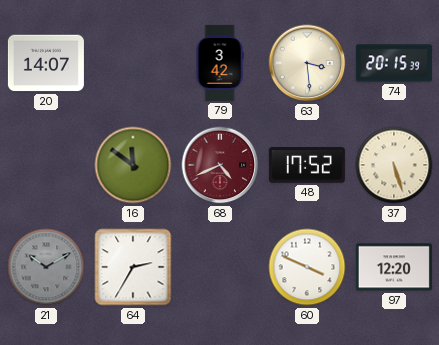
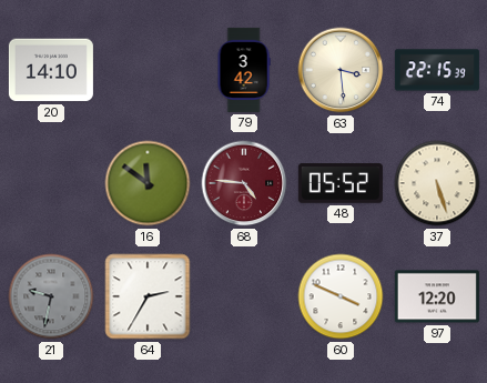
20: 14:07 -> 14:10 (51, 70)
74: 20:15 -> 22:15 (437, 70)
68: 4:41 -> 4:46 (244, 183)
48: 17:52 -> 05:52 (341, 183)
21: 10:10 -> 9:32 (51, 296)
